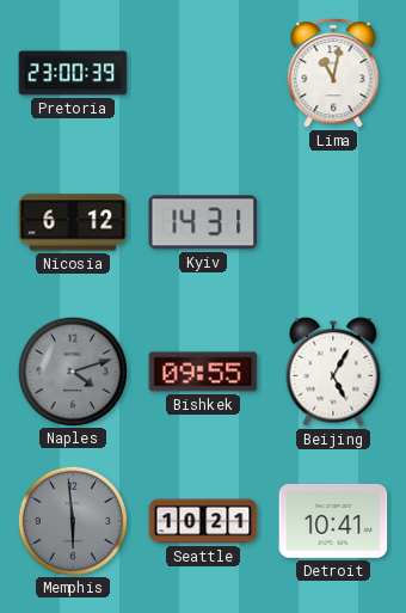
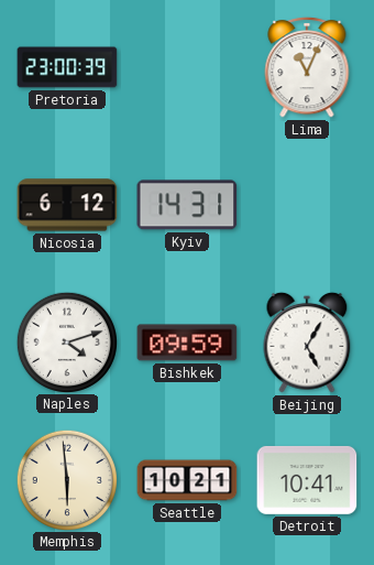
Lima: 11:02 -> 11:04 (307, 68)
Naples dial: grey -> white (66, 341)
Bishkek: 09:55 -> 09:59 (187, 343)
Memphis dial: grey -> cream (66, 479)
